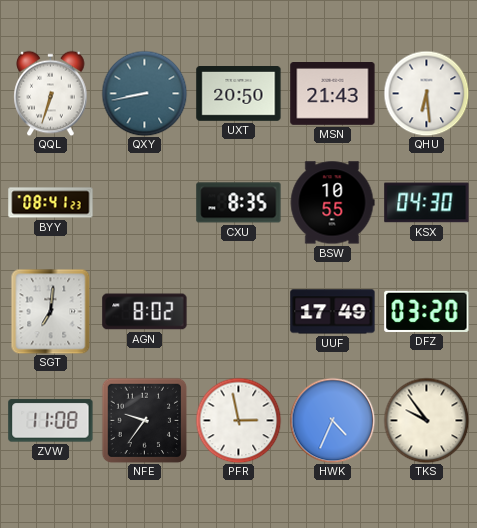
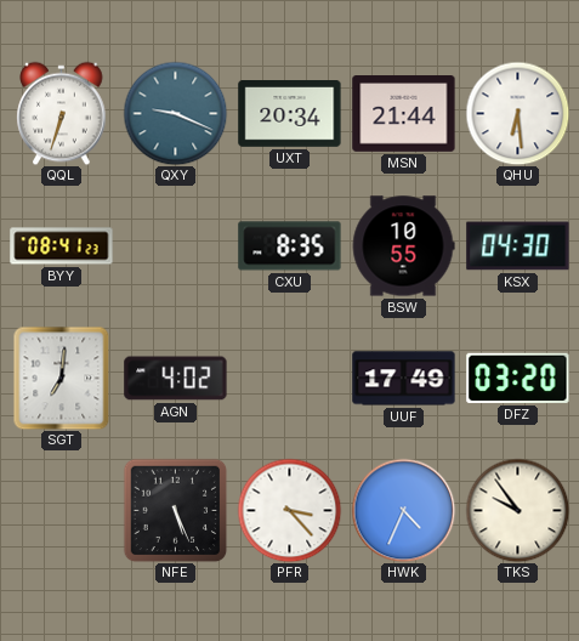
QXY: 8:43 -> 9:19 (175, 113)
UXT: 20:50 -> 20:34 (290, 114)
MSN: 21:43 -> 21:44 (404, 114)
AGN: 8:02 -> 4:02 (176, 379)
ZVW: 11:08 -> none (51, 421)
NFE: 9:36 -> 5:26 (175, 510)
PFR: 2:58 -> 3:23 (289, 510)
